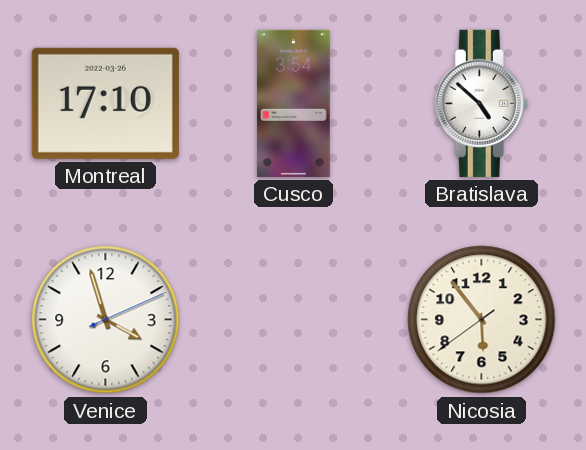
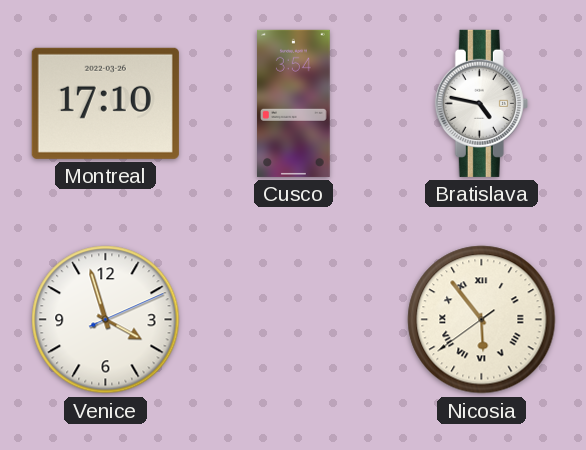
Bratislava: 4:52 -> 4:47 (481, 103)
Nicosia numerals: Arabic -> Roman (482, 320)
